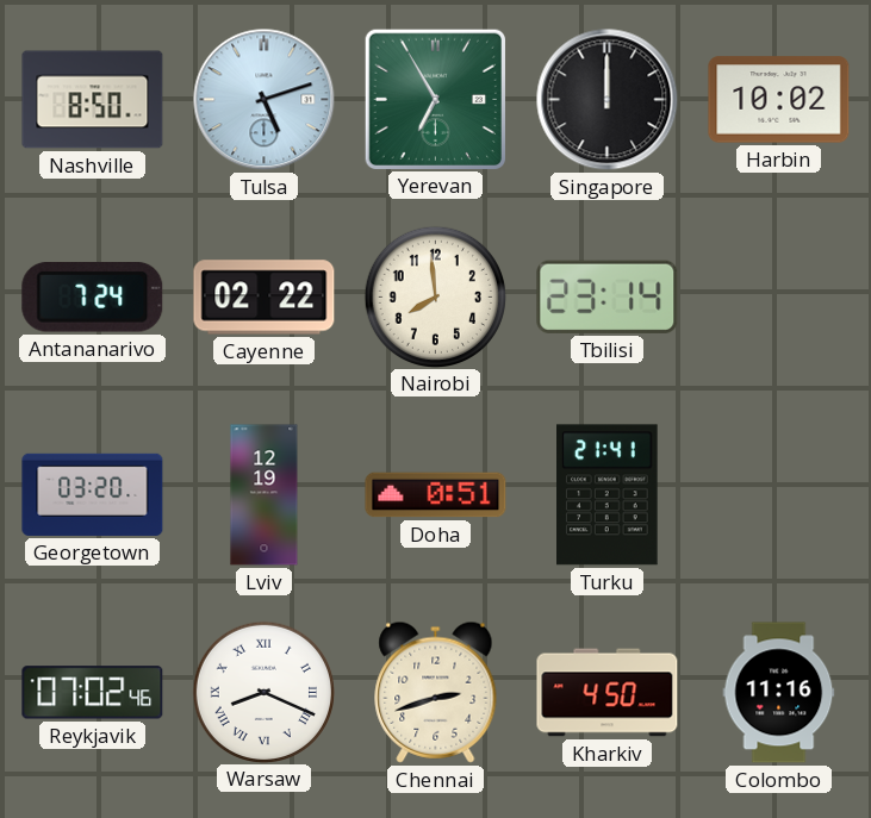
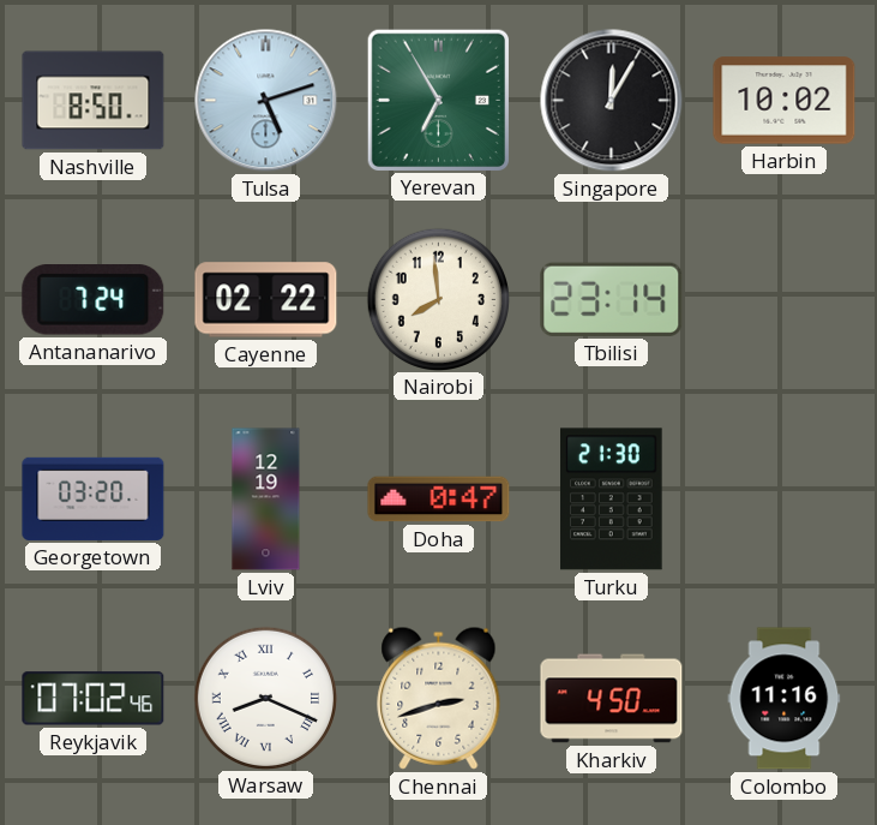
Singapore: 12:00 -> 12:05 (612, 101)
Doha: 0:51 -> 0:47 (439, 500)
Turku: 21:41 -> 21:30 (612, 500)
